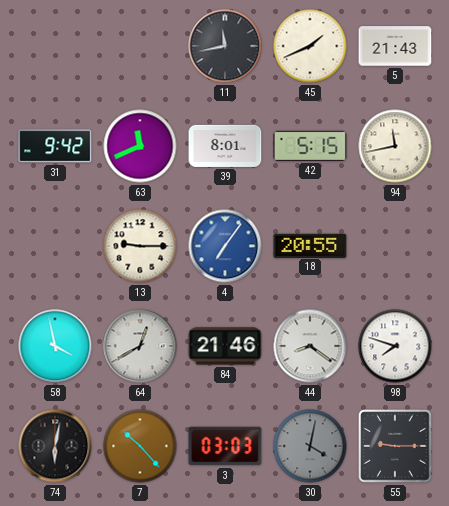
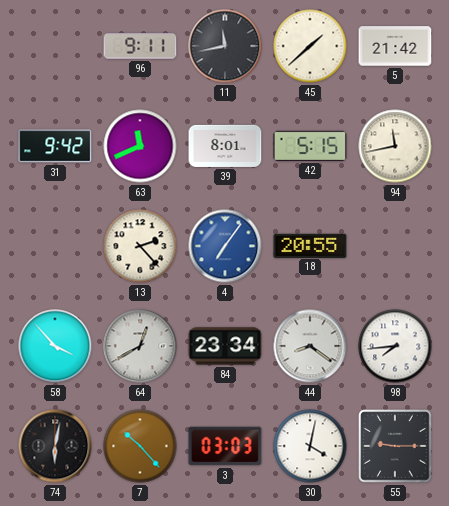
96: none -> 9:11 (140, 46)
45: 1:41 -> 1:38 (310, 46)
5: 21:43 -> 21:42 (395, 46)
13: 9:15 -> 2:23 (140, 246)
58: 3:58 -> 3:53 (55, 346)
84: 21:46 -> 23:34 (225, 346)
98: 7:48 -> 7:44 (395, 346)
30 dial: grey -> white (310, 446)
